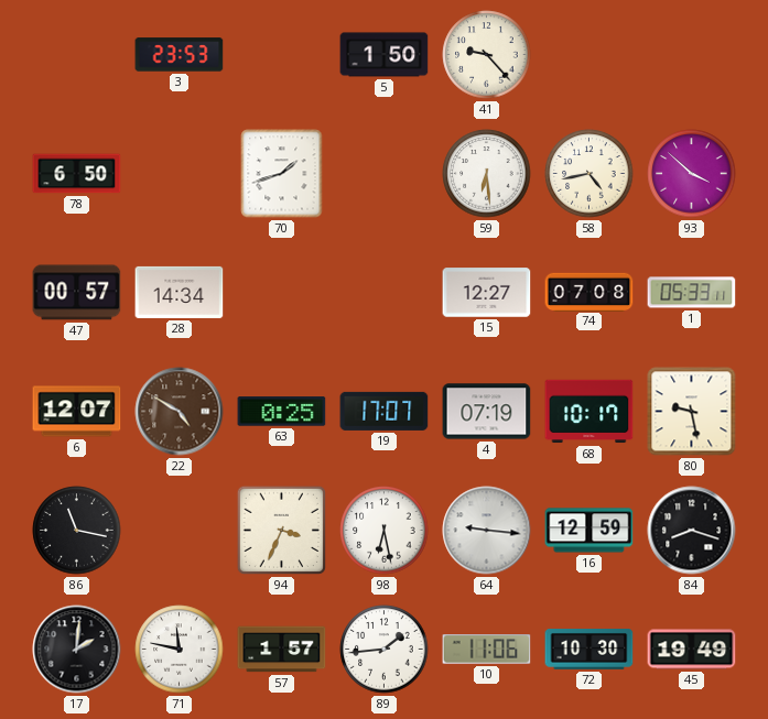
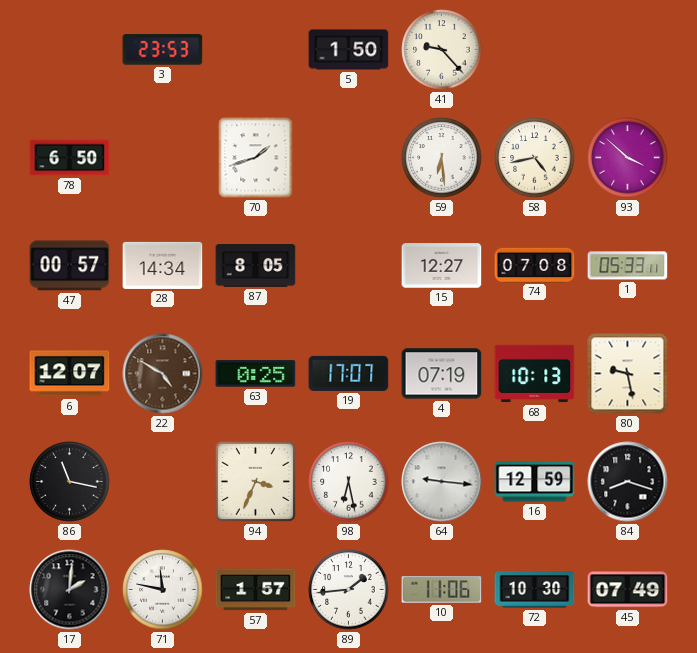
87: none -> 8:05 (256, 266)
68: 10:17 -> 10:13 (535, 374)
45: 19:49 -> 07:49 (628, 590)
